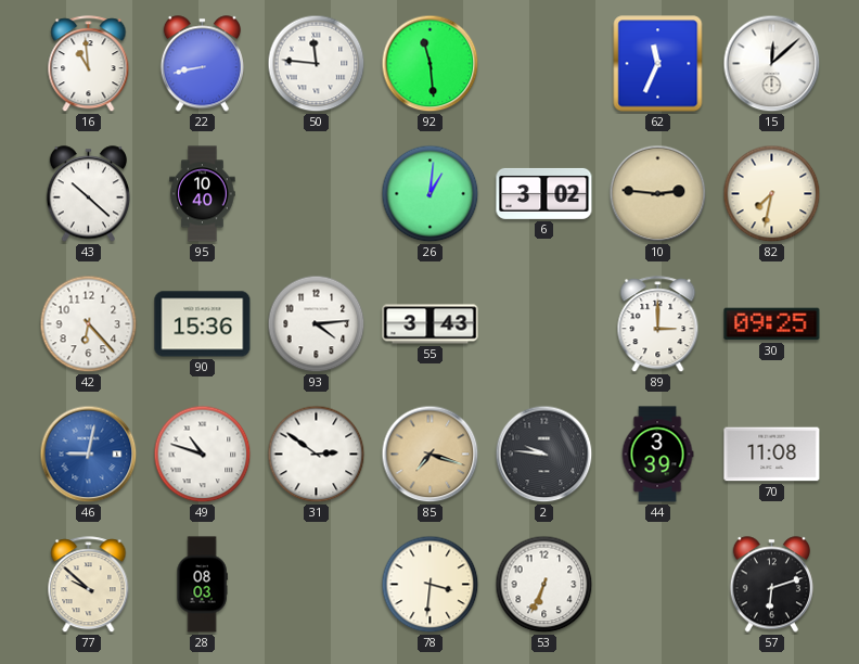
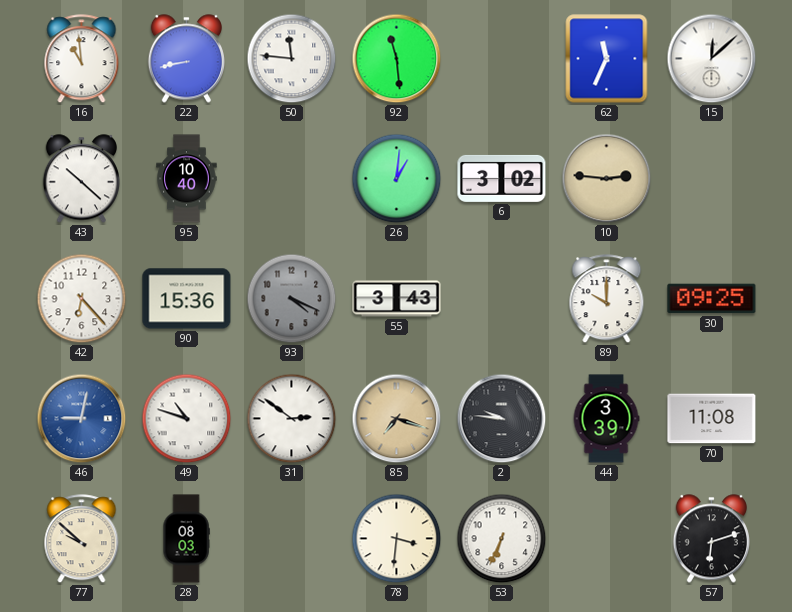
82: 7:32 -> none (772, 194)
93: 4:14 -> 4:19 (292, 299)
93 dial: white -> grey (292, 299)
89: 3:00 -> 10:00 (607, 299)
